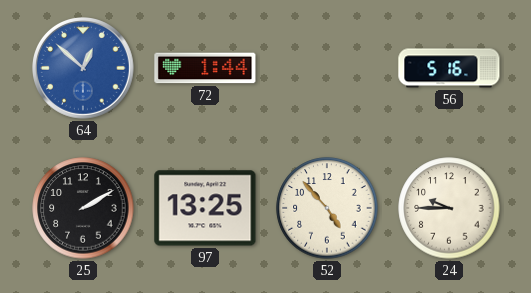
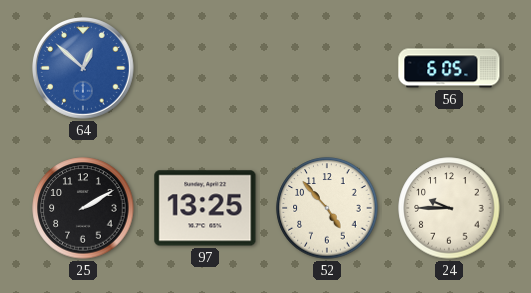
72: 1:44 -> none (205, 68)
56: 5:16 -> 6:05 (449, 68)
